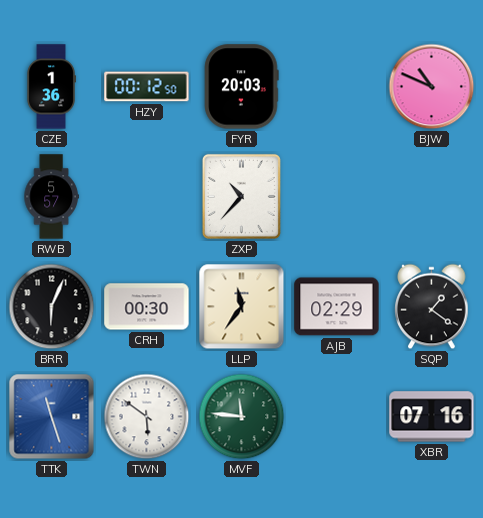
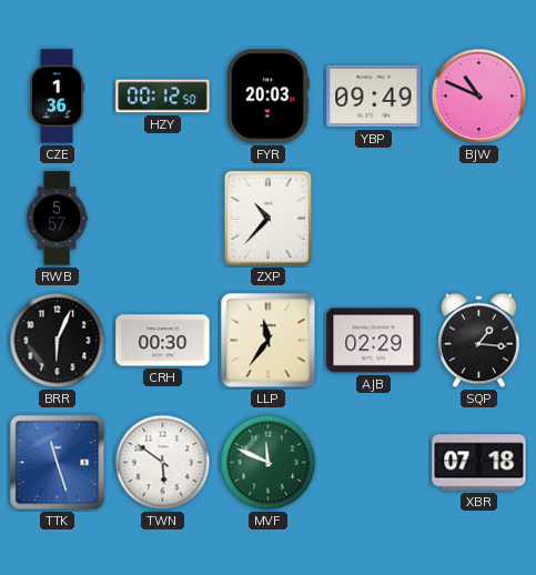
YBP: none -> 09:49 (374, 97)
SQP: 1:21 -> 1:16 (479, 341)
MVF: 11:46 -> 11:49 (269, 463)
XBR: 07:16 -> 07:18 (479, 463)
